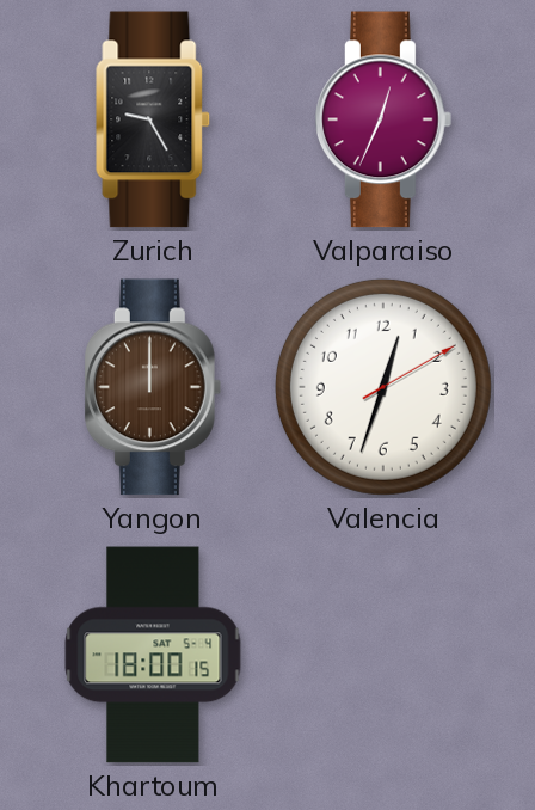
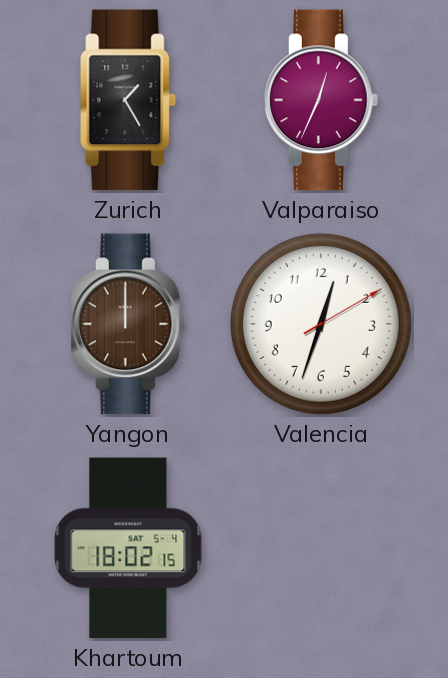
Zurich: 9:25 -> 1:25 (128, 100)
Khartoum: 18:00 -> 18:02 (128, 548)
